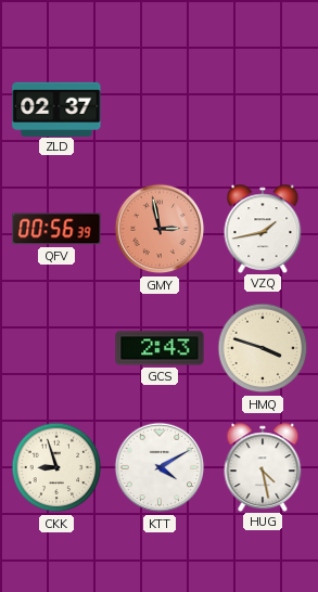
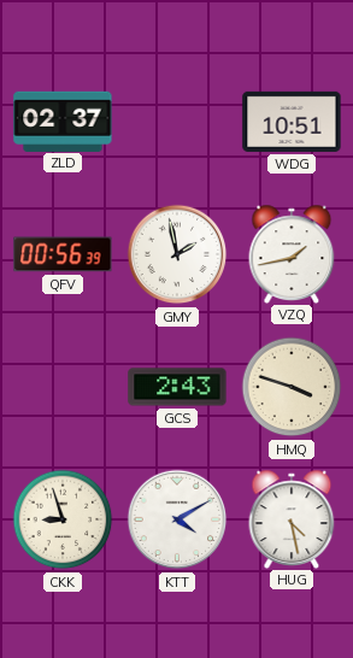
WDG: none -> 10:51 (292, 122)
GMY: 2:58 -> 1:58 (177, 254)
GMY dial: salmon -> white (177, 254)
